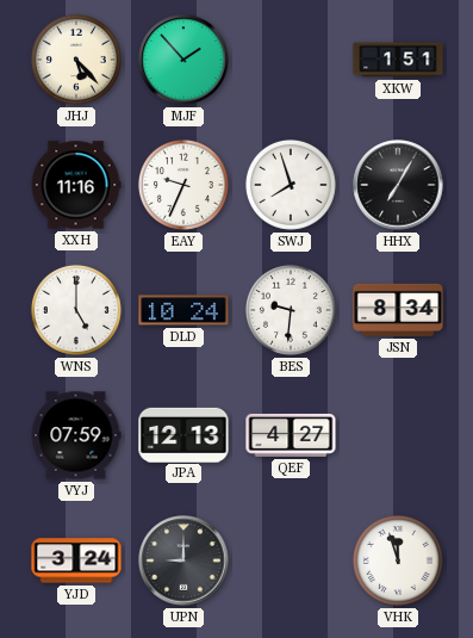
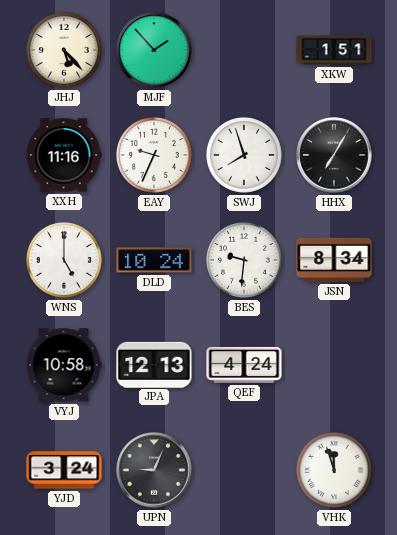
VYJ: 07:59 -> 10:58 (64, 365)
QEF: 4:27 -> 4:24 (244, 365)
UPN: 9:00 -> 9:04 (154, 470)
